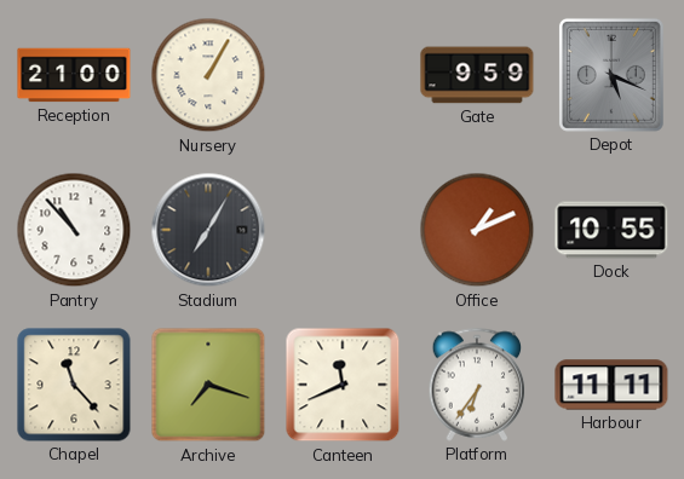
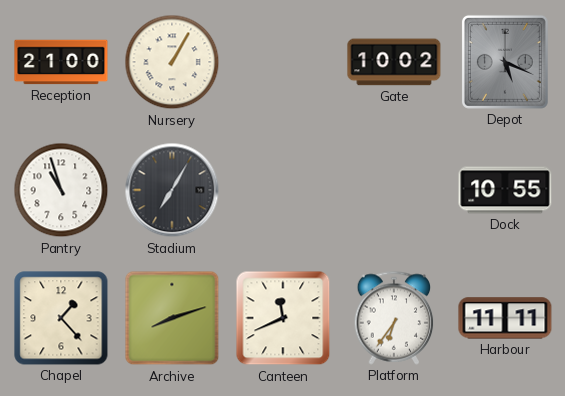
Gate: 9:59 -> 10:02 (394, 62)
Pantry: 10:53 -> 10:57 (61, 190)
Office: 1:11 -> none (477, 230)
Chapel: 11:23 -> 1:23 (61, 318)
Archive: 7:18 -> 8:12 (172, 318)
